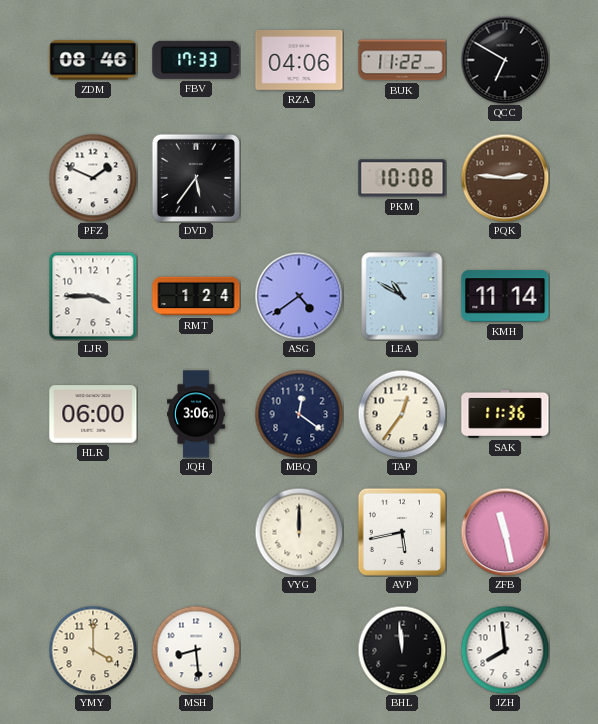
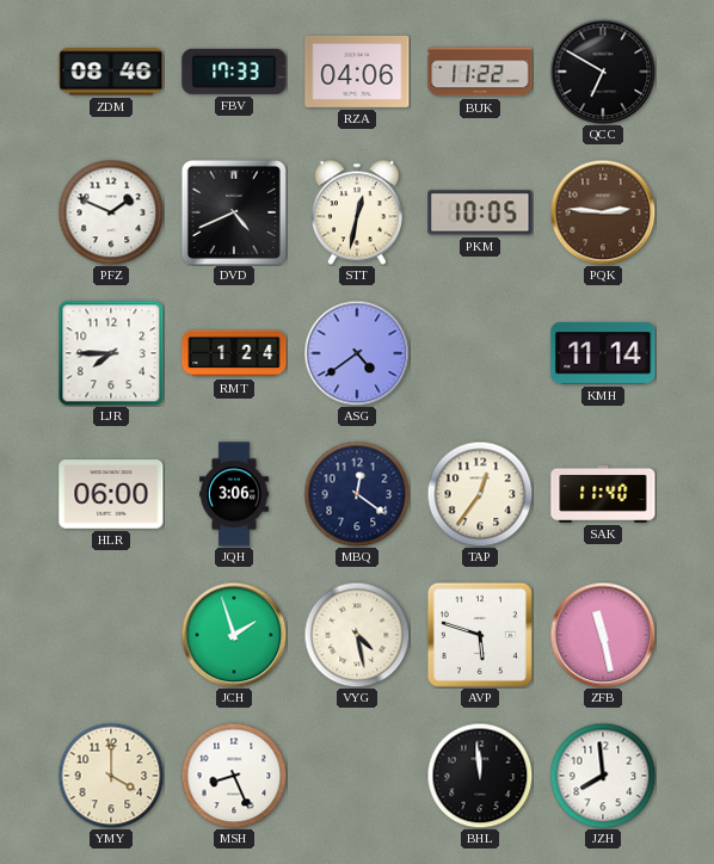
DVD: 5:36 -> 4:41 (234, 212)
STT: none -> 12:32 (357, 212)
PKM: 10:08 -> 10:05 (480, 212)
LJR: 3:45 -> 7:45 (111, 353)
LEA: 10:50 -> none (402, 296)
SAK: 11:36 -> 11:40 (603, 494)
JCH: none -> 1:57 (234, 635)
VYG: 12:00 -> 4:28 (357, 635)
AVP: 5:43 -> 5:48 (480, 635)
MSH: 8:29 -> 8:26 (234, 776)
